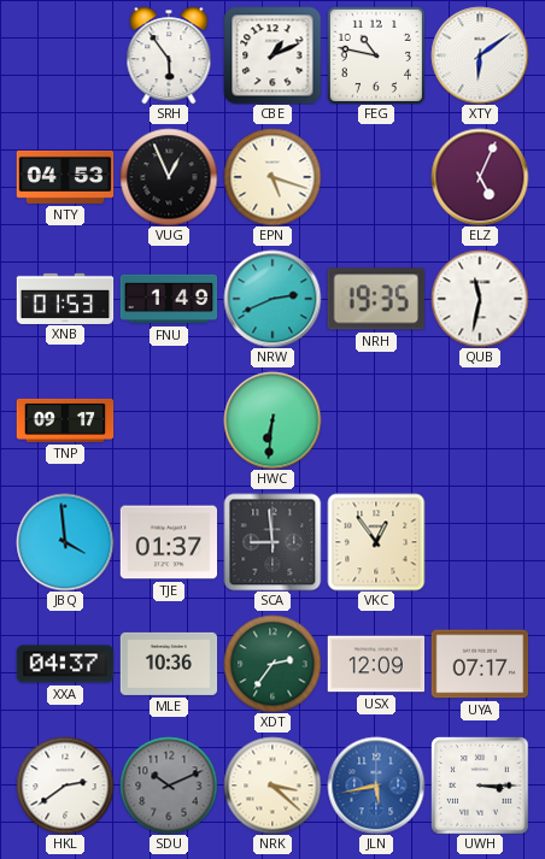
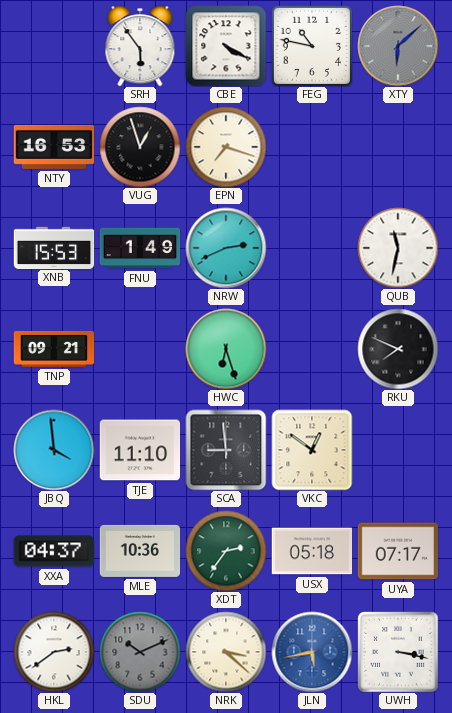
CBE: 1:11 -> 4:20 (226, 46)
XTY: 6:09 -> 6:08 (398, 46)
XTY dial: white -> grey (398, 46)
NTY: 04:53 -> 16:53 (54, 147)
VUG: 12:56 -> 12:57 (140, 147)
EPN: 5:18 -> 7:18 (226, 147)
ELZ: 5:04 -> none (480, 177)
XNB: 01:53 -> 15:53 (54, 247)
NRH: 19:35 -> none (376, 299)
TNP: 09:17 -> 09:21 (54, 349)
HWC: 6:31 -> 6:27 (226, 349)
RKU: none -> 7:49 (398, 349)
TJE: 01:37 -> 11:10 (140, 450)
VKC: 12:54 -> 12:51 (312, 450)
USX: 12:09 -> 05:18 (312, 551)
UWH: 3:15 -> 3:17 (398, 652)
